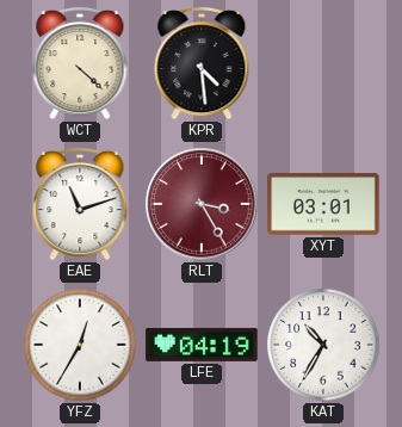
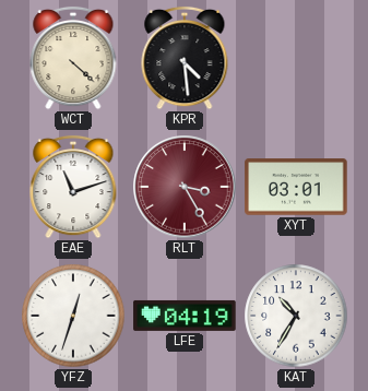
YFZ: 12:35 -> 12:33 (73, 316)
